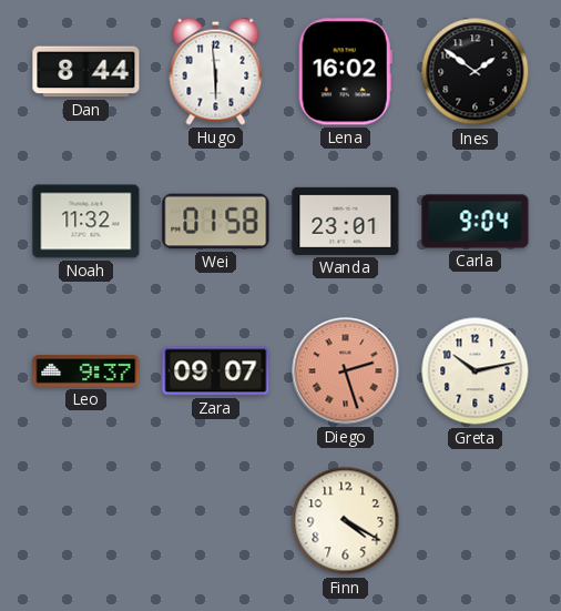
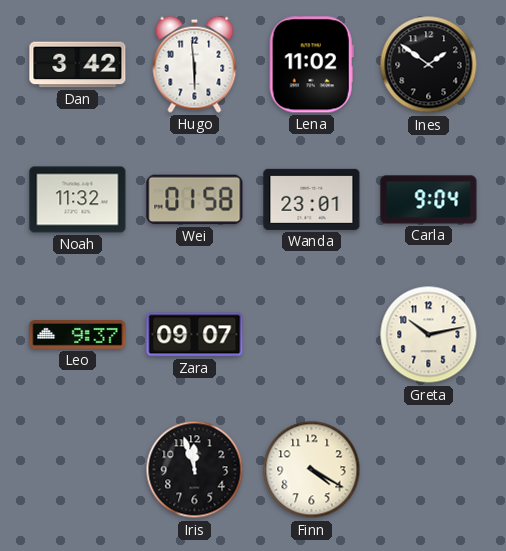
Dan: 8:44 -> 3:42 (78, 65)
Lena: 16:02 -> 11:02 (311, 65)
Diego: 2:27 -> none (346, 371)
Iris: none -> 11:57 (195, 470)
